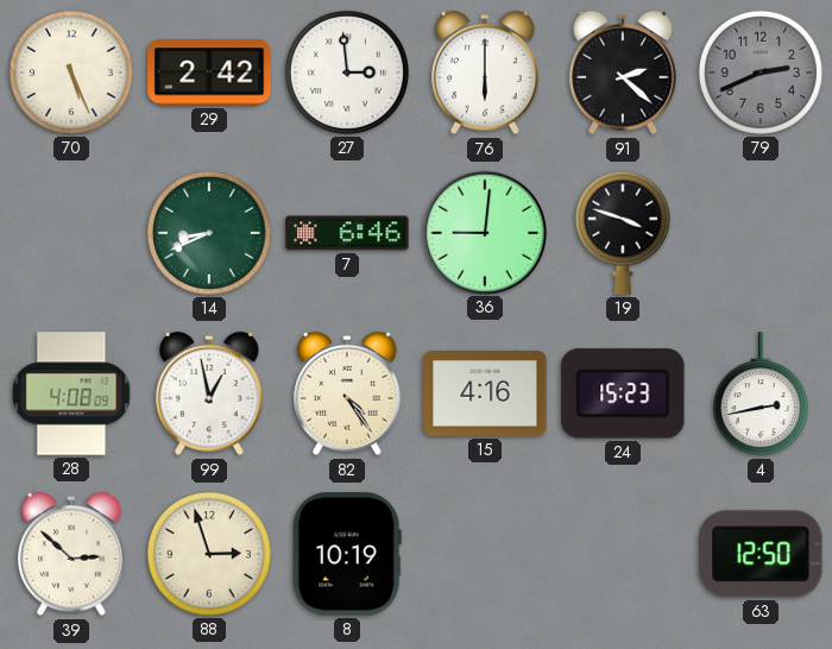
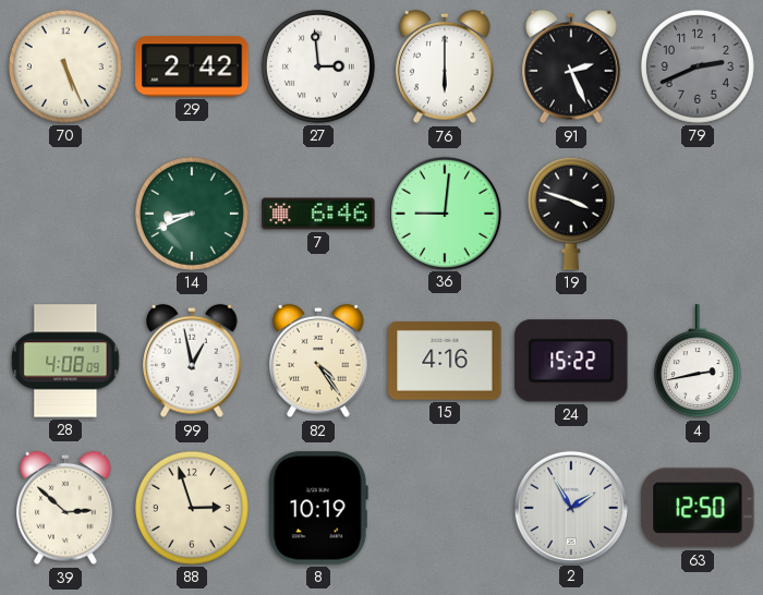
91: 2:22 -> 2:26 (571, 66)
24: 15:23 -> 15:22 (571, 361)
2: none -> 1:55 (570, 507)
